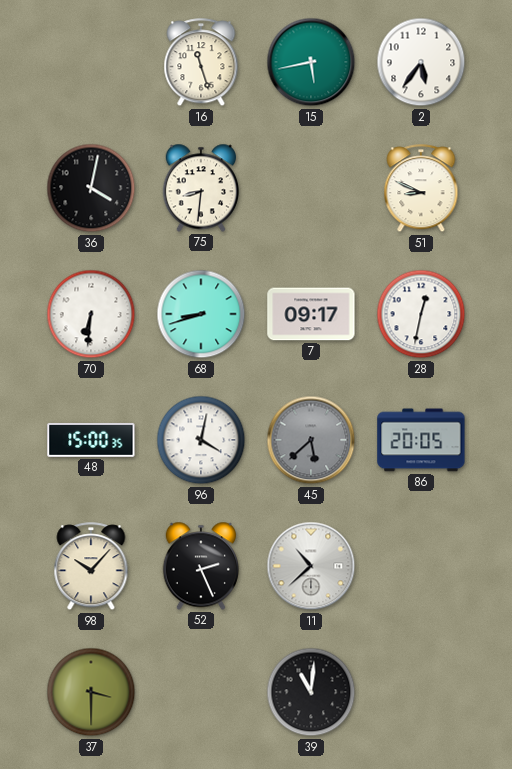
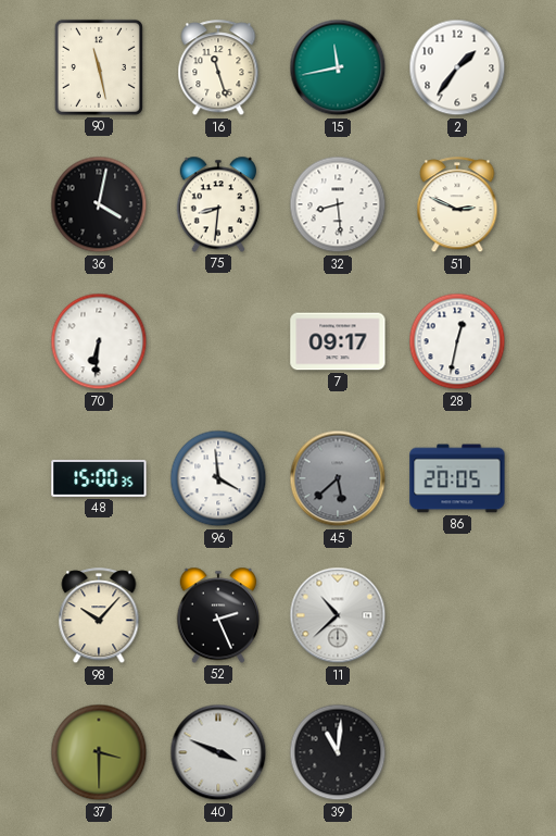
90: none -> 11:28 (99, 67)
15: 5:43 -> 11:43 (338, 67)
2: 5:36 -> 1:36 (457, 67)
32: none -> 8:29 (338, 204)
51: 8:49 -> 2:49 (457, 205)
68: 8:42 -> none (201, 314)
96: 4:02 -> 3:59 (218, 478)
40: none -> 3:49 (218, 752)
